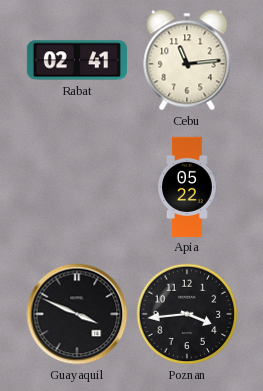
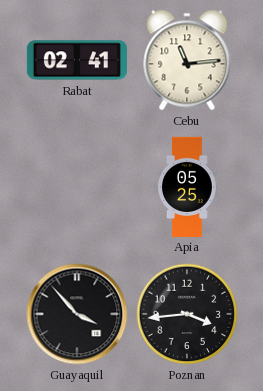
Apia: 05:22 -> 05:25 (188, 186)
Guayaquil: 3:49 -> 3:53 (77, 314)
